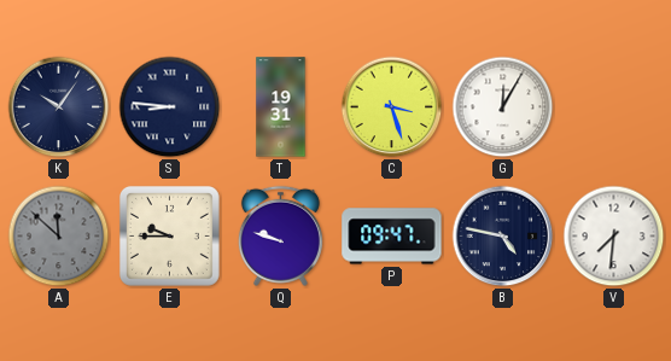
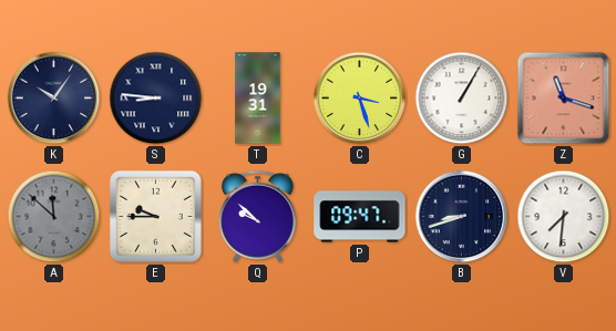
G: 12:05 -> 1:05 (462, 99)
Z: none -> 11:18 (564, 99)
Q: 9:48 -> 9:52 (257, 216)
B: 4:47 -> 8:42 (462, 217)
